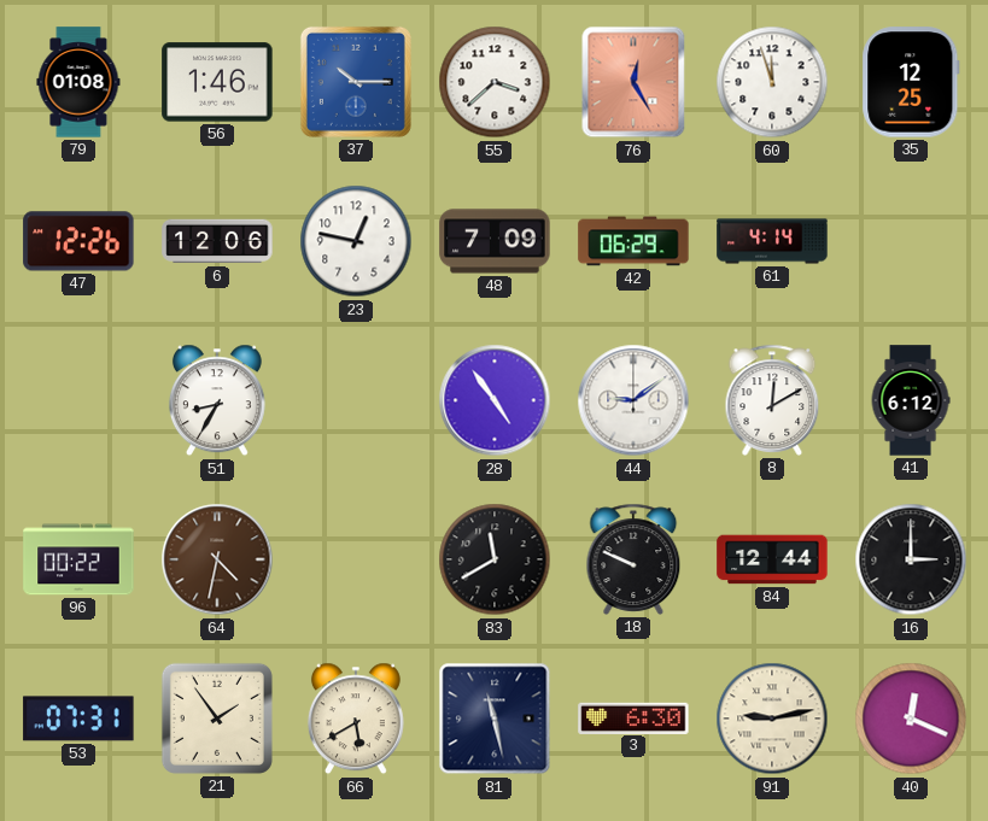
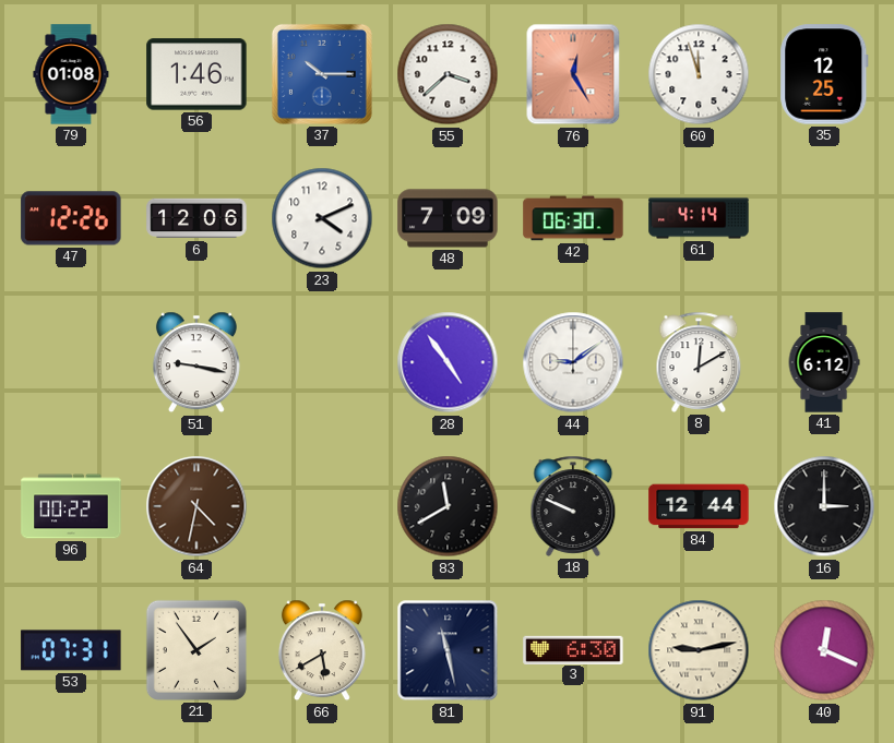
23: 12:47 -> 4:11 (322, 218)
42: 06:29 -> 06:30 (573, 218)
51: 8:35 -> 9:17 (196, 362)
